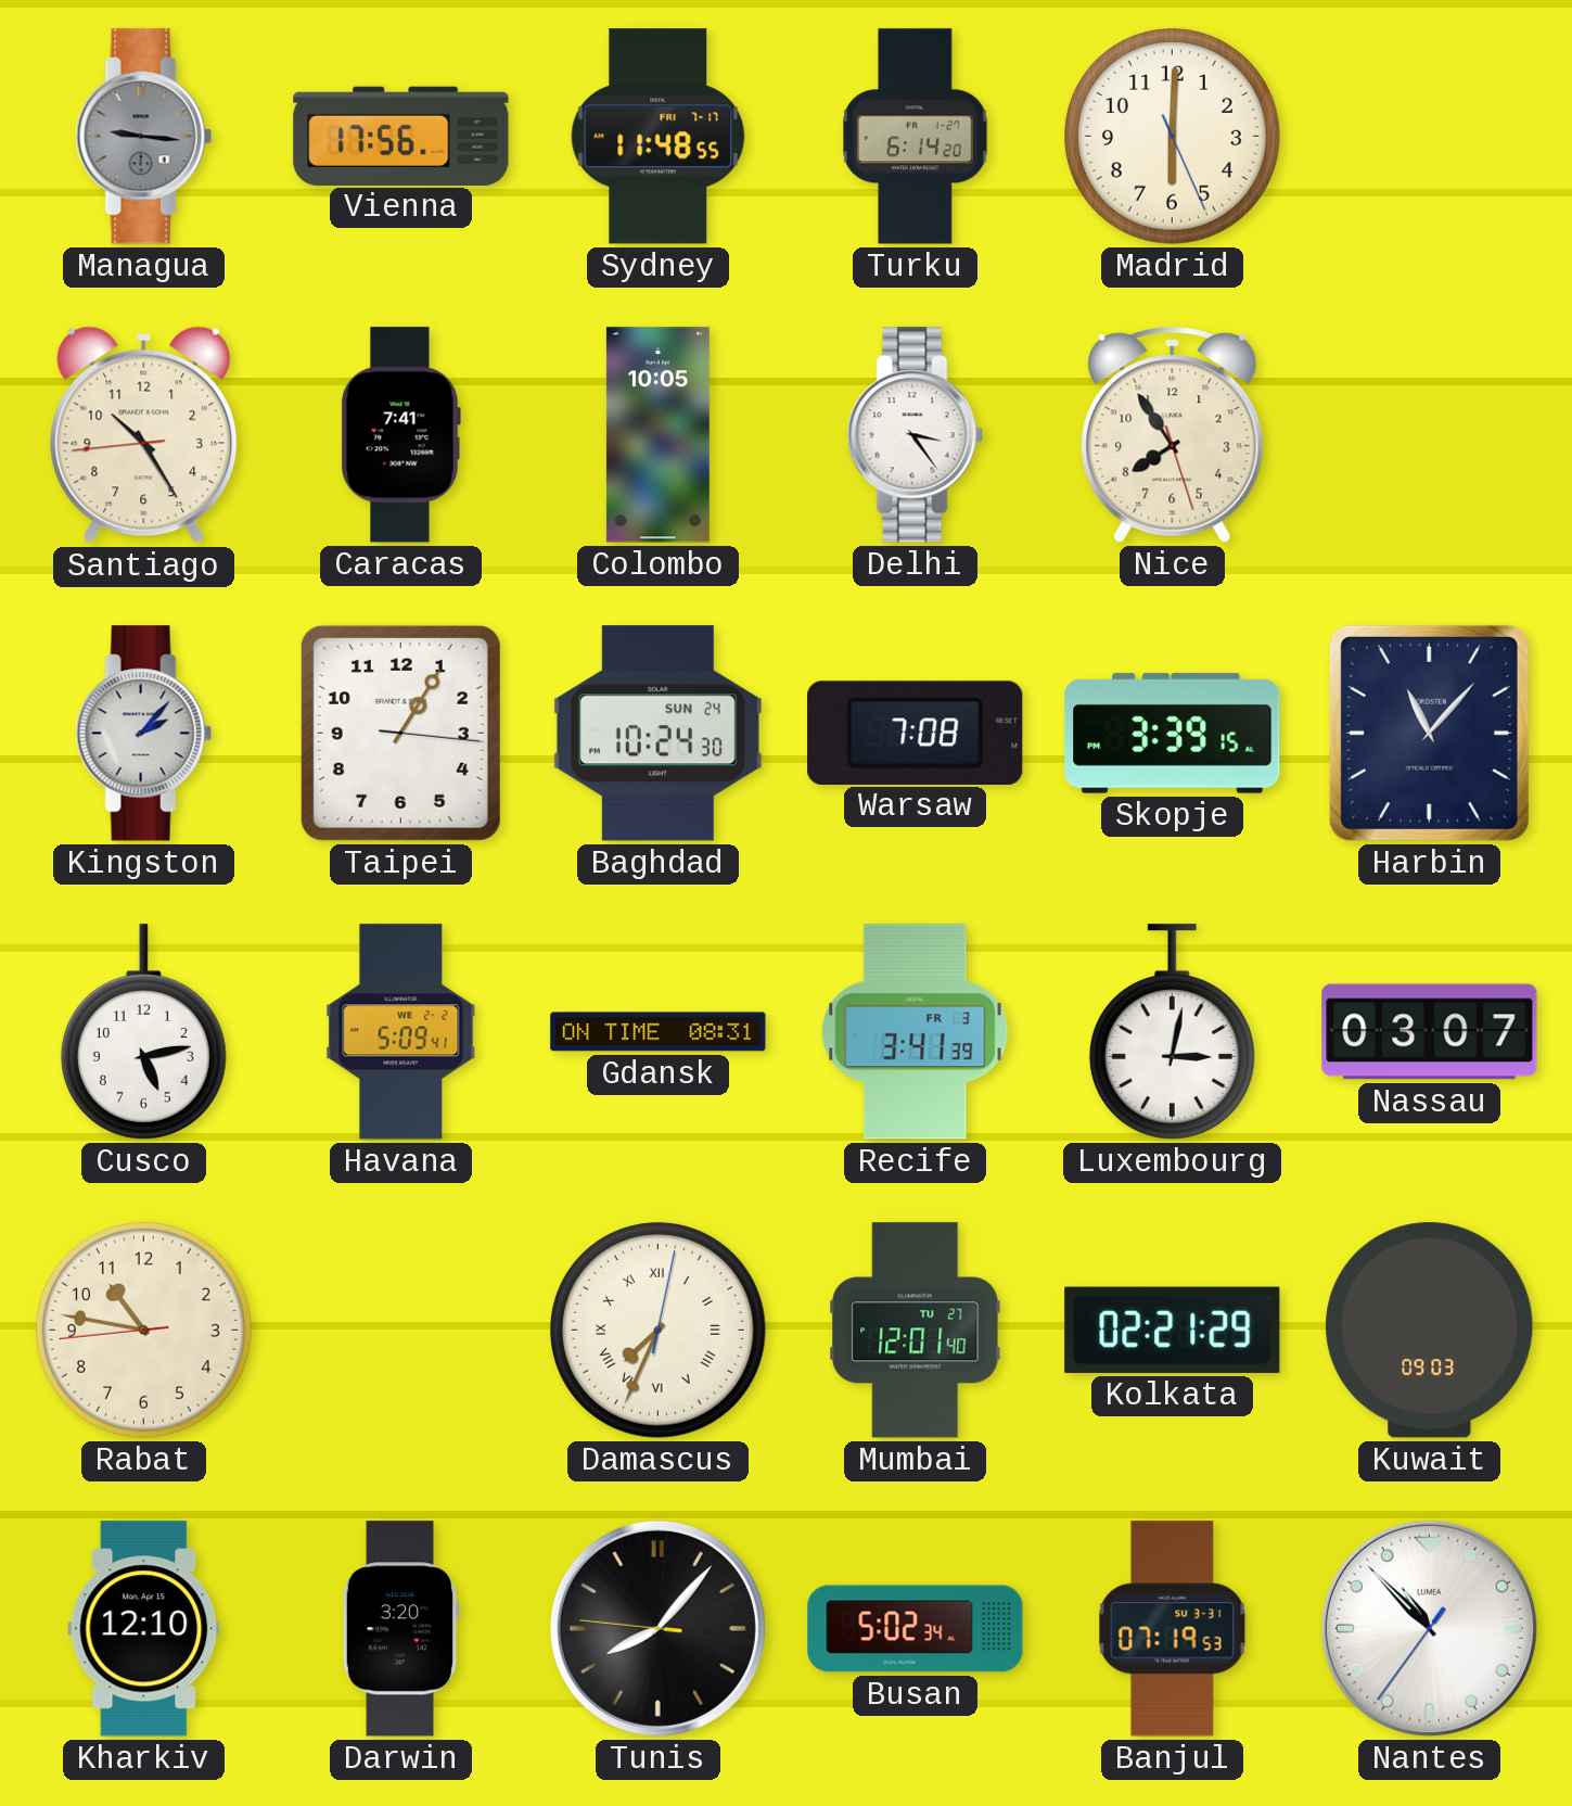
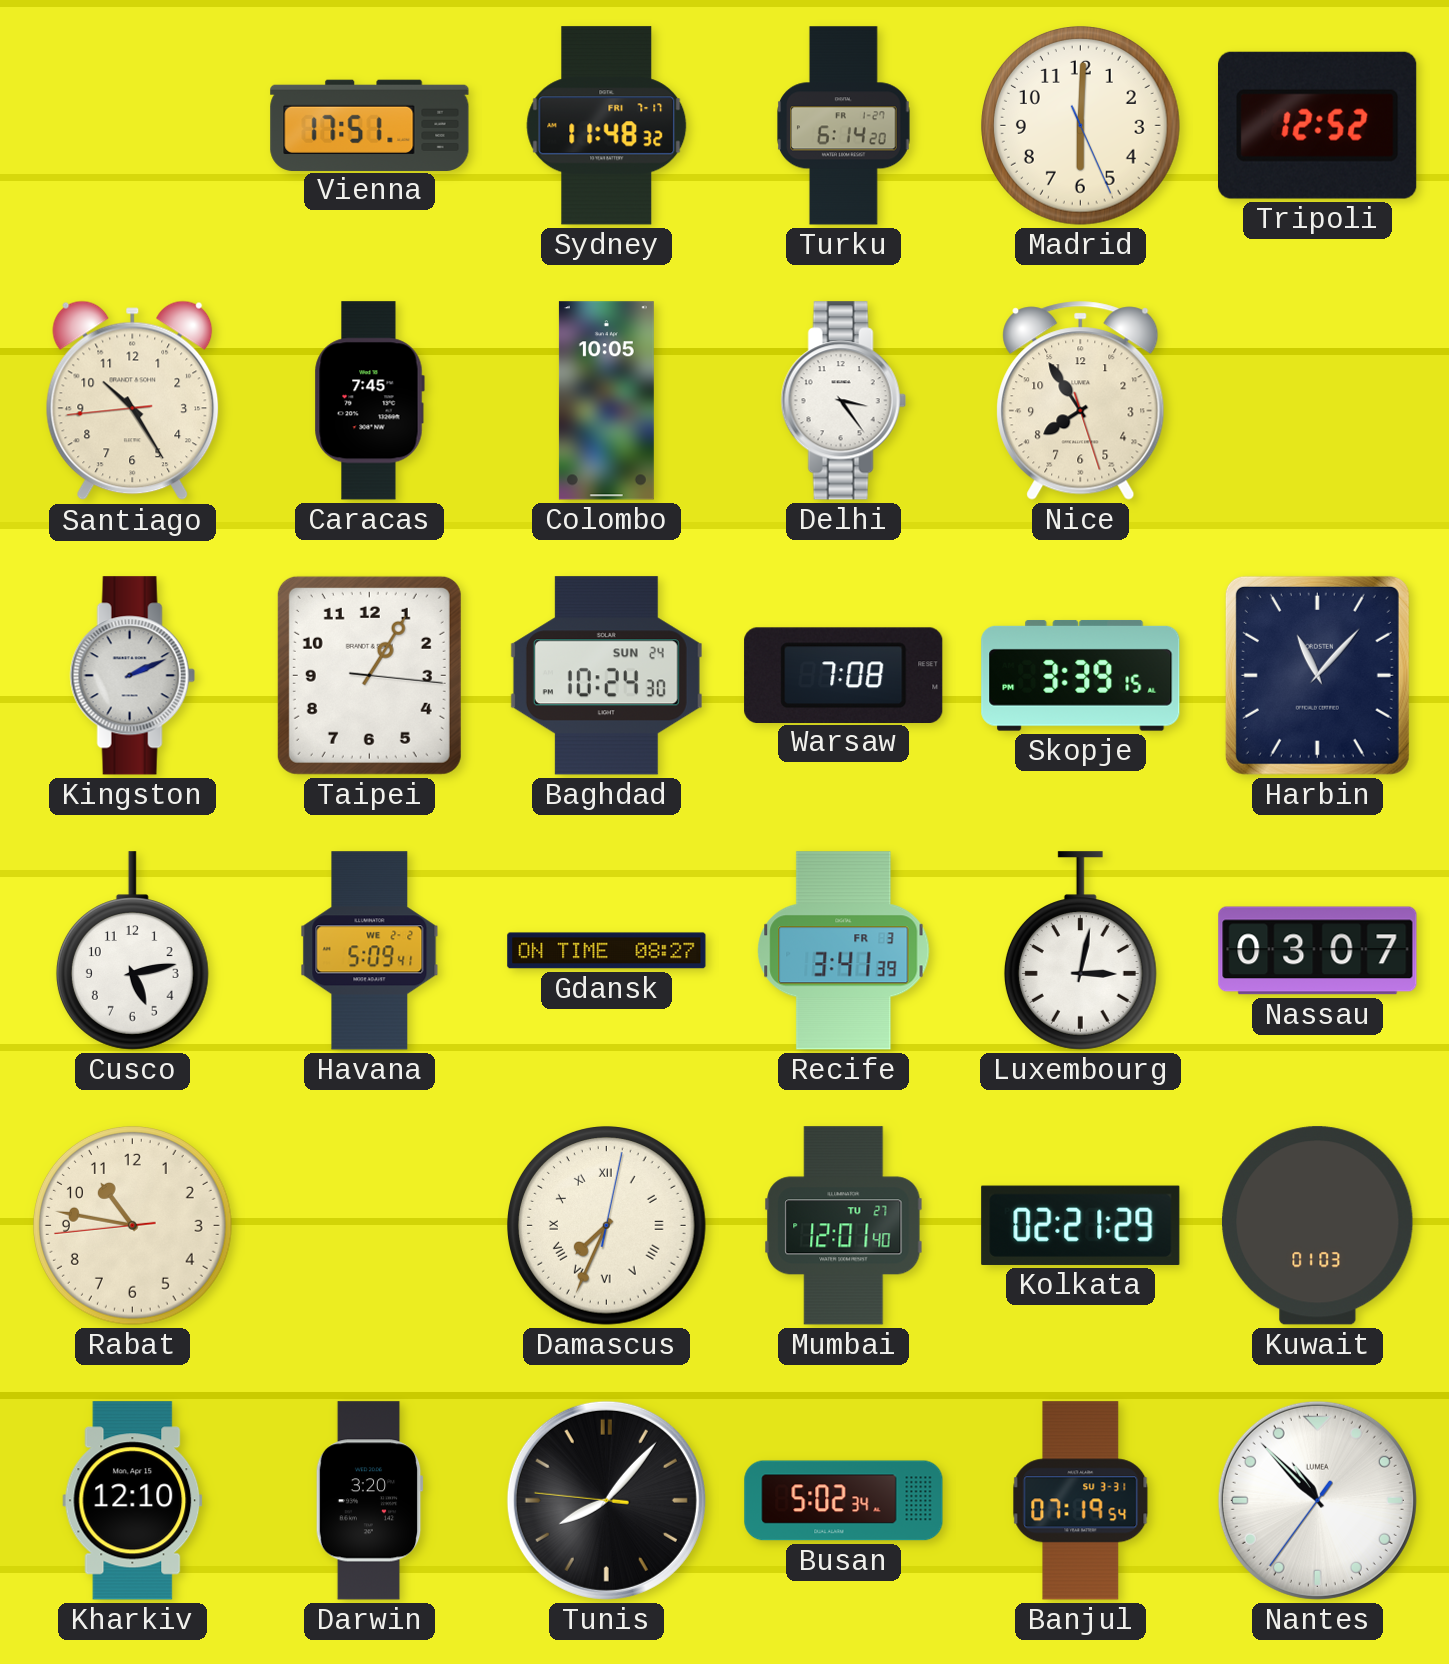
Managua: 9:16 -> none (143, 137)
Vienna: 17:56 -> 17:51 (370, 125)
Sydney: 11:48:55 -> 11:48:32 (607, 126)
Tripoli: none -> 12:52 (1318, 125)
Caracas: 7:41 -> 7:45 (369, 401)
Kingston: 2:07 -> 2:11 (132, 676)
Gdansk: 08:31 -> 08:27 (607, 951)
Kuwait: 09:03 -> 01:03 (1318, 1226)
Banjul: 07:19:53 -> 07:19:54 (1081, 1501)
